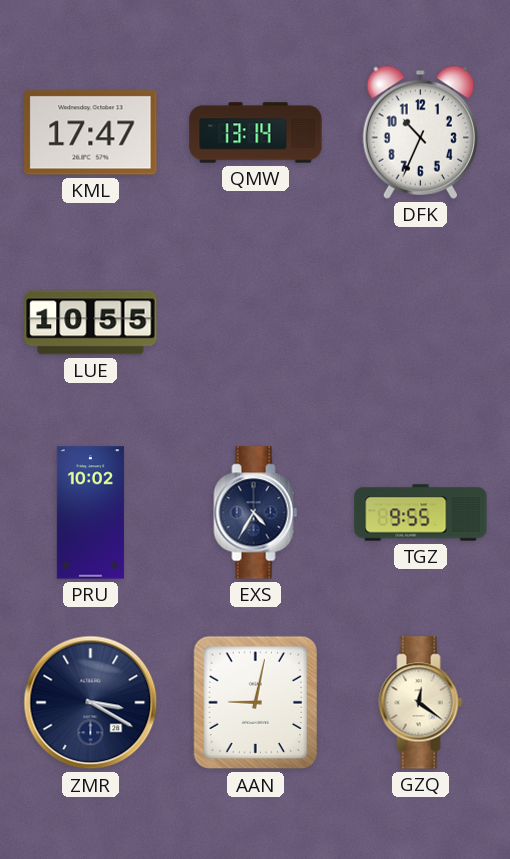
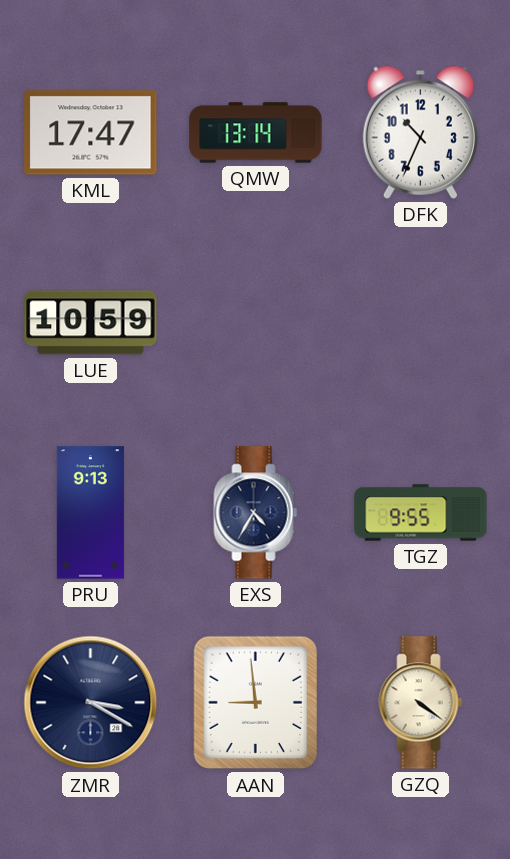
LUE: 10:55 -> 10:59 (91, 323)
PRU: 10:02 -> 9:13 (90, 513)
AAN: 9:02 -> 8:59 (256, 703)
GZQ: 12:21 -> 4:21 (421, 703)
